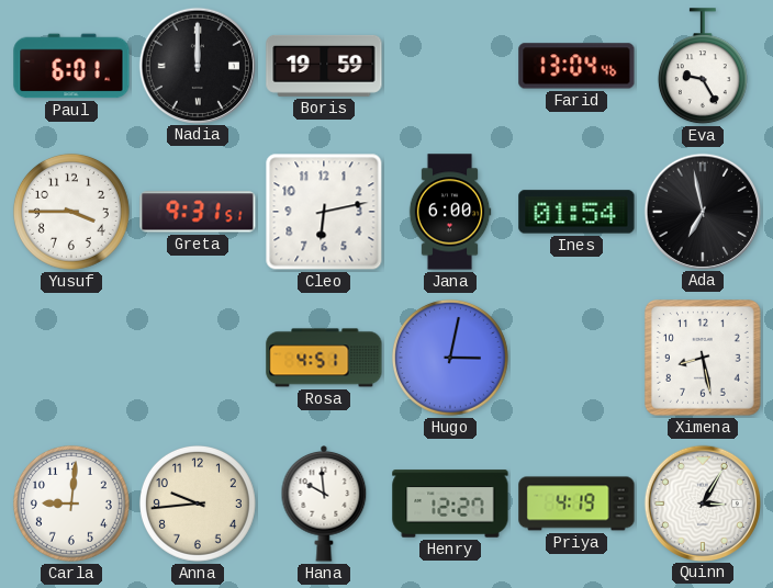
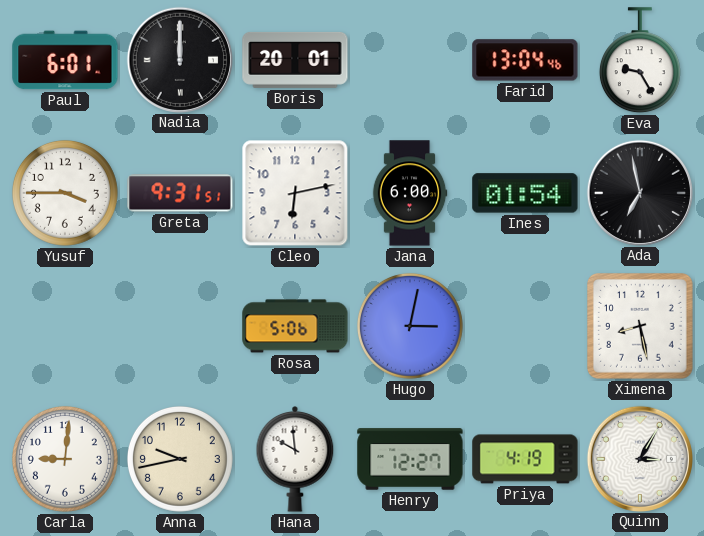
Boris: 19:59 -> 20:01 (295, 60)
Rosa: 4:51 -> 5:06 (295, 326)
Anna: 9:44 -> 9:43 (180, 459)
